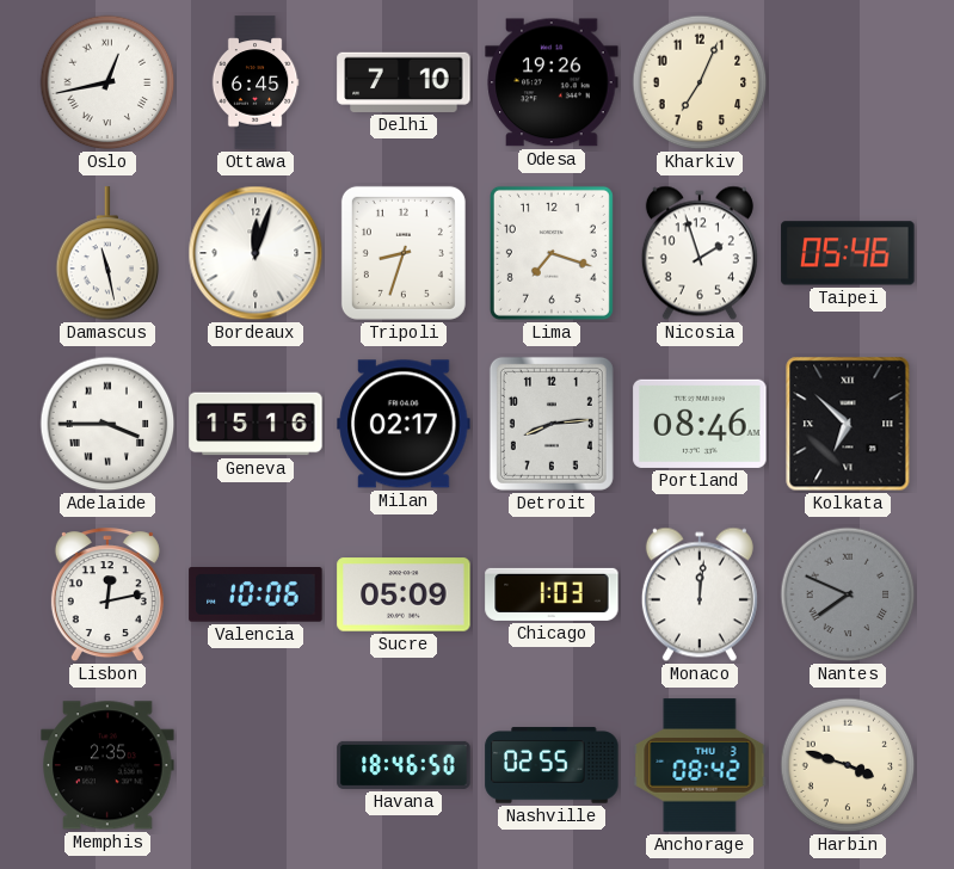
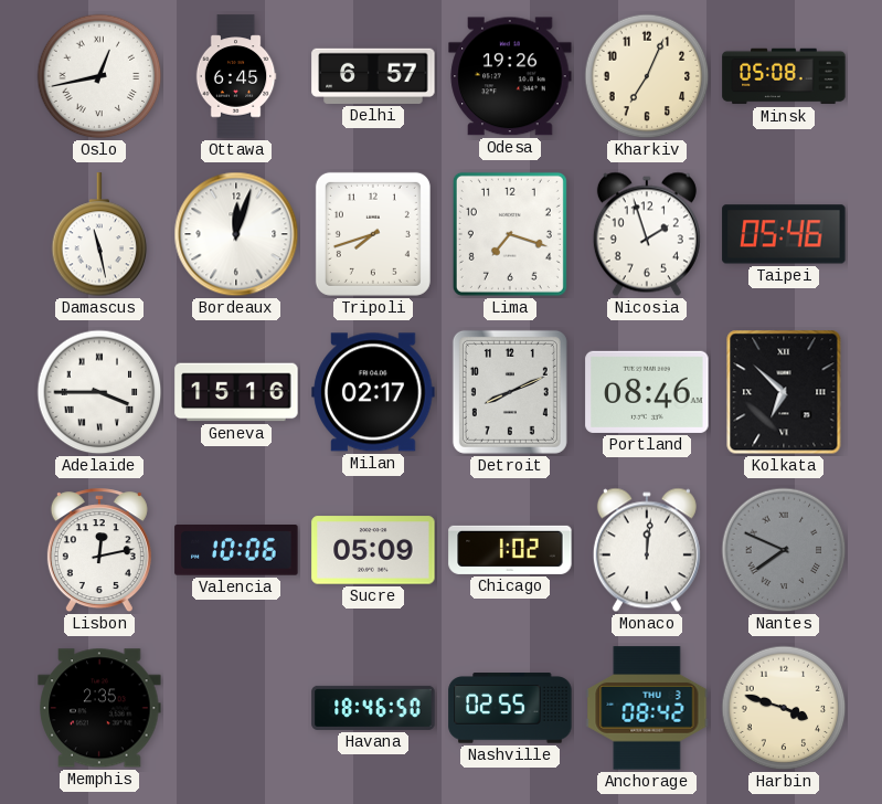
Delhi: 7:10 -> 6:57 (373, 76)
Minsk: none -> 05:08 (784, 76)
Tripoli: 8:33 -> 7:42 (373, 234)
Detroit: 8:14 -> 8:11 (510, 392)
Chicago: 1:03 -> 1:02 (510, 550)
